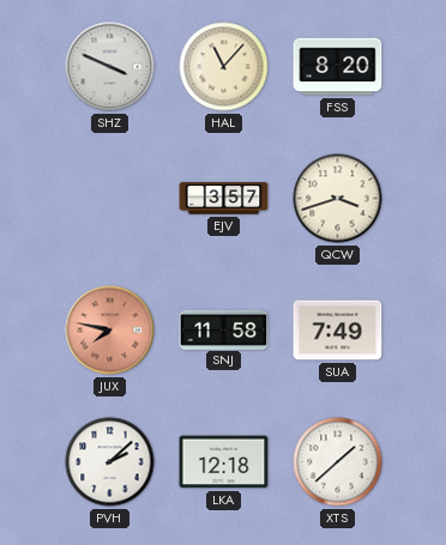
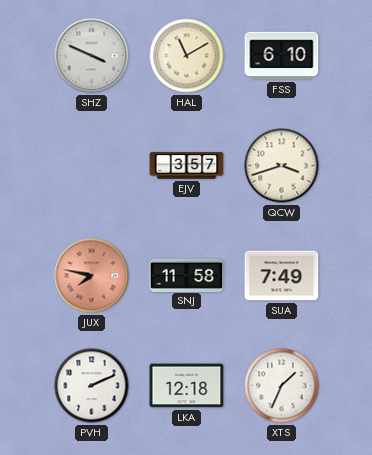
HAL: 11:07 -> 11:10 (187, 56)
FSS: 8:20 -> 6:10 (282, 56)
PVH: 2:08 -> 2:11 (92, 386)
XTS: 1:38 -> 1:34 (282, 386)
